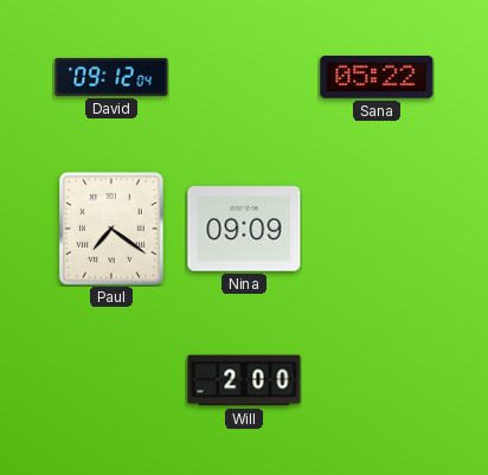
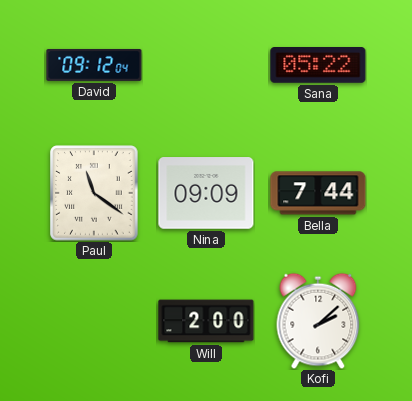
Paul: 7:21 -> 11:21 (94, 193)
Bella: none -> 7:44 (318, 193)
Kofi: none -> 2:08 (318, 321)
